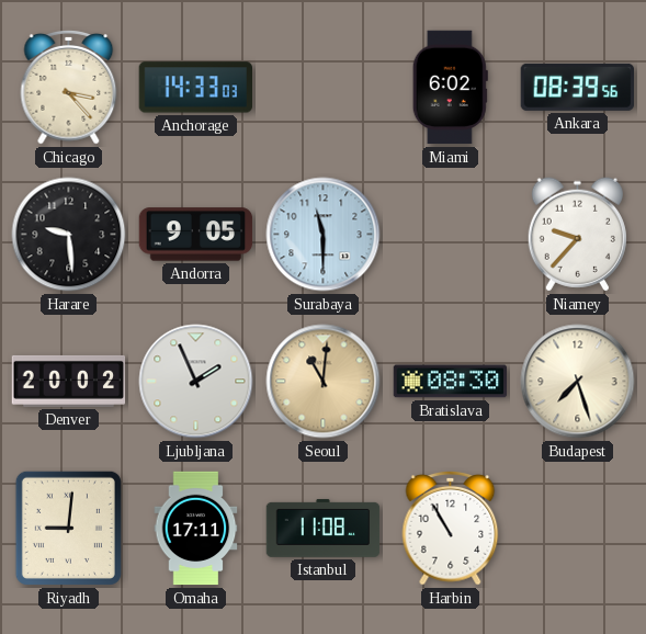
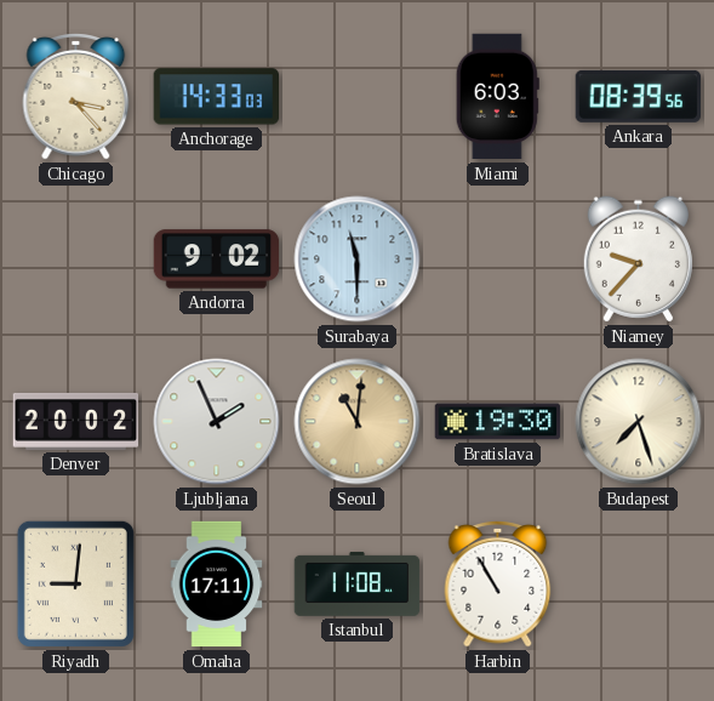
Miami: 6:02 -> 6:03 (497, 97)
Harare: 9:29 -> none (69, 235)
Andorra: 9:05 -> 9:02 (217, 260)
Bratislava: 08:30 -> 19:30 (498, 422)
